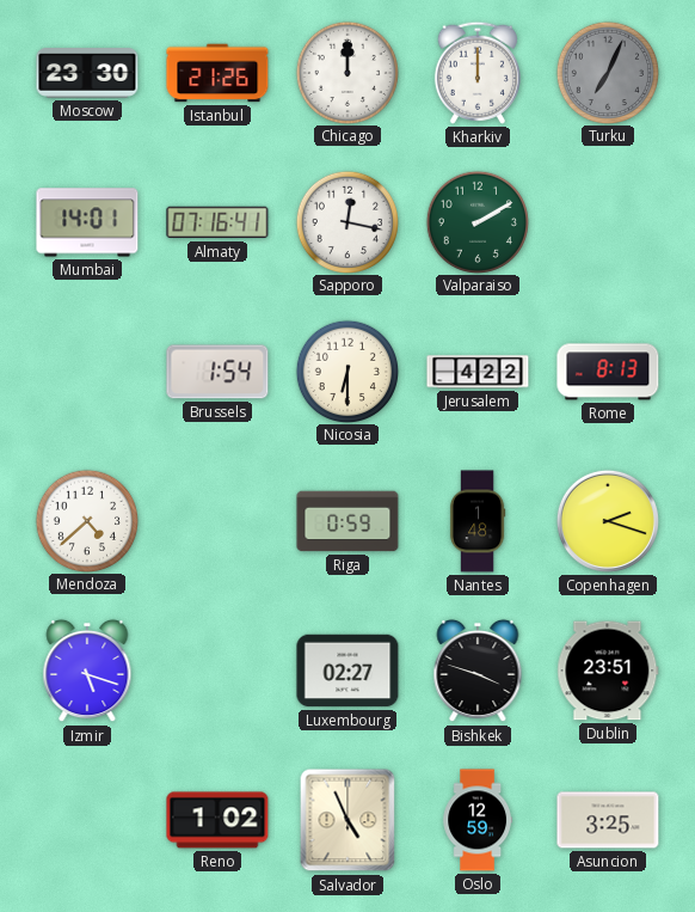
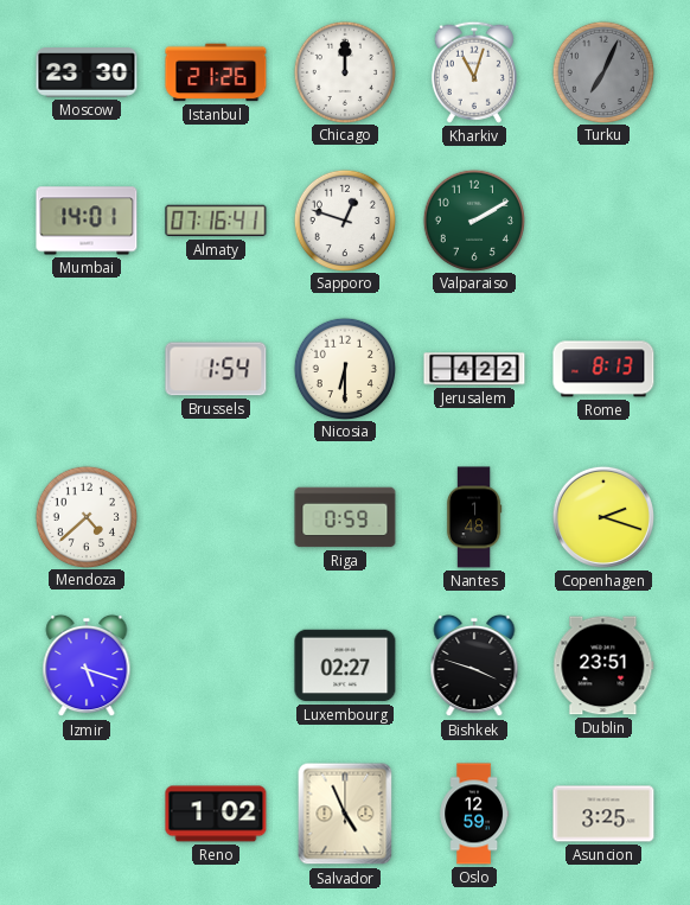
Kharkiv: 12:00 -> 11:03 (474, 72)
Sapporo: 12:17 -> 12:48 (344, 219)
